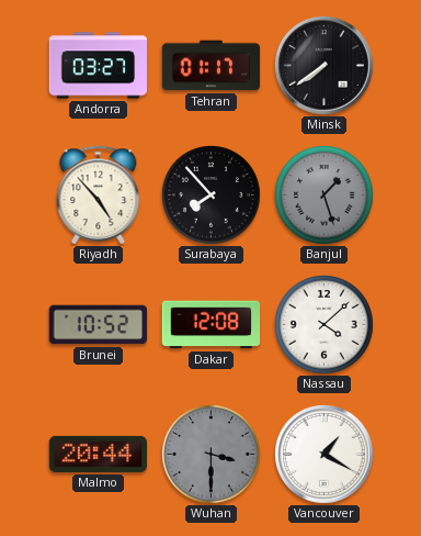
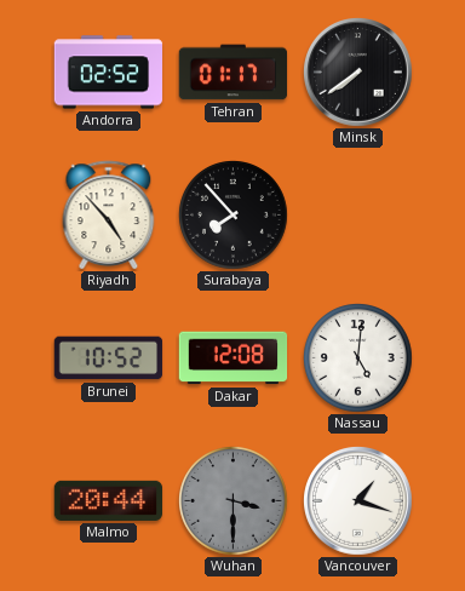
Andorra: 03:27 -> 02:52 (109, 73)
Banjul: 1:27 -> none (325, 196)
Nassau: 4:08 -> 5:01 (358, 358)
Vancouver: 1:20 -> 1:18 (358, 501)
